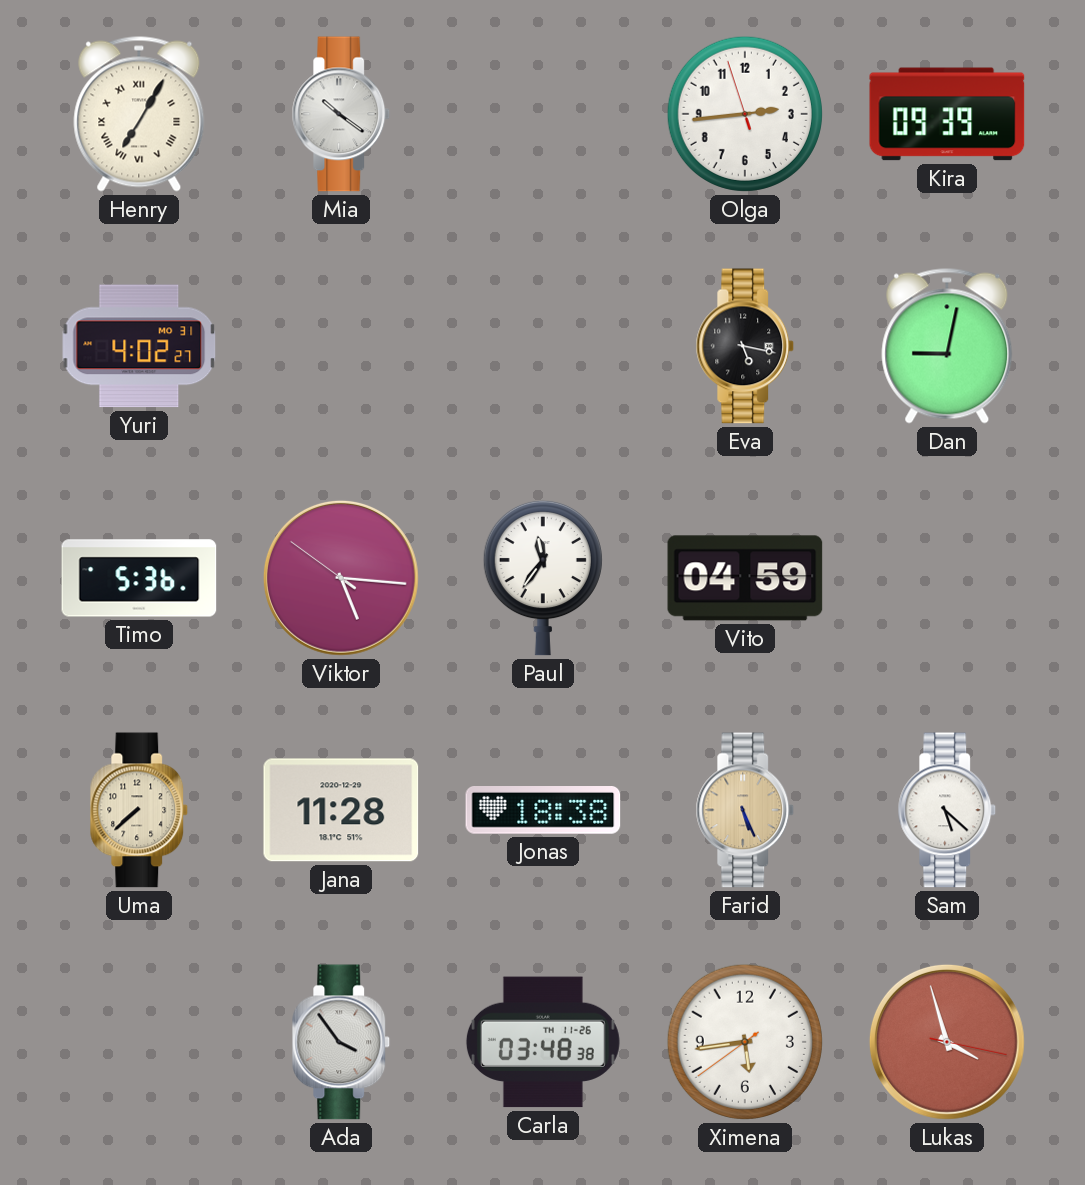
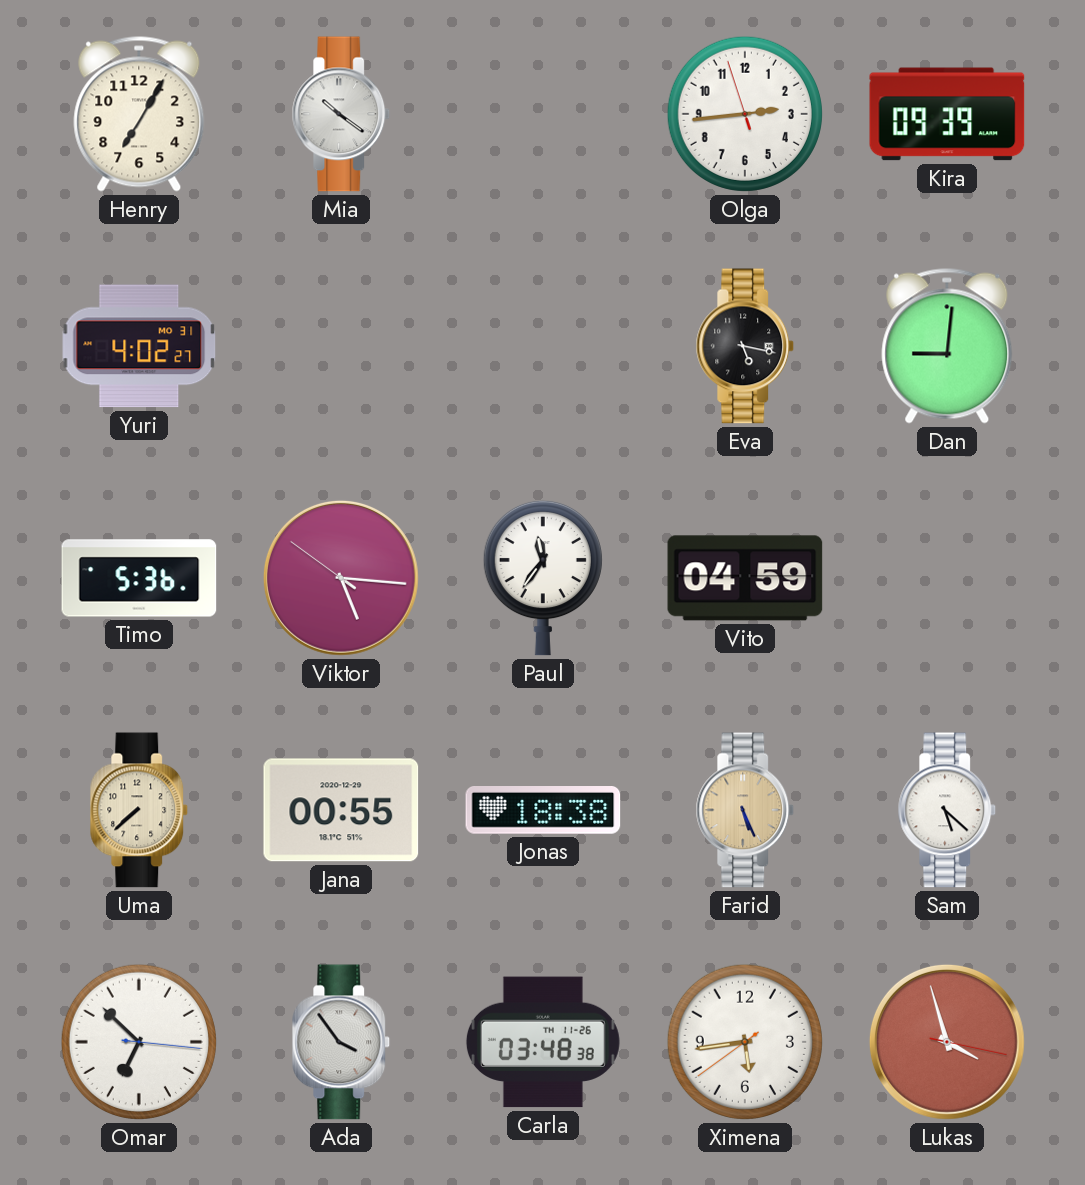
Henry numerals: Roman -> Arabic (139, 114)
Dan: 9:02 -> 9:01 (947, 346)
Jana: 11:28 -> 00:55 (341, 810)
Omar: none -> 6:52 (139, 1042)
